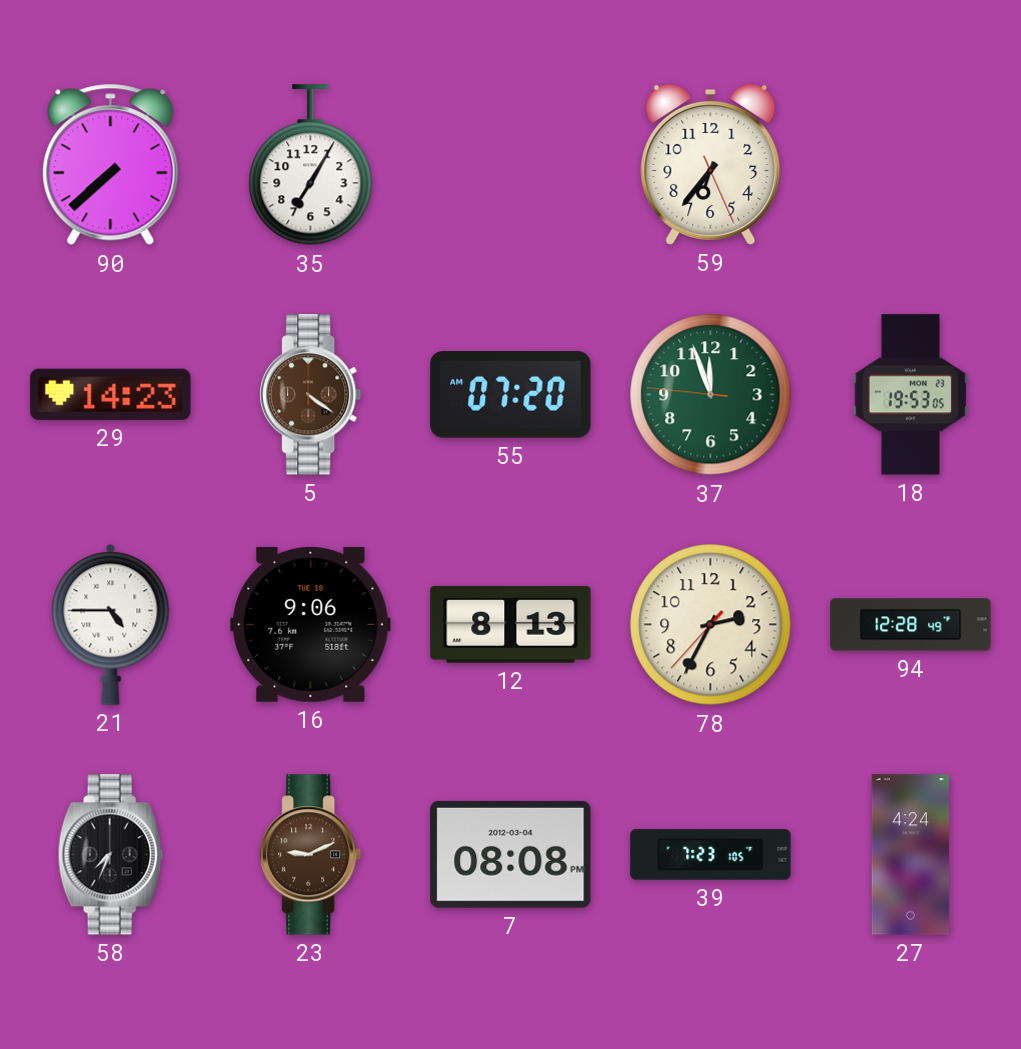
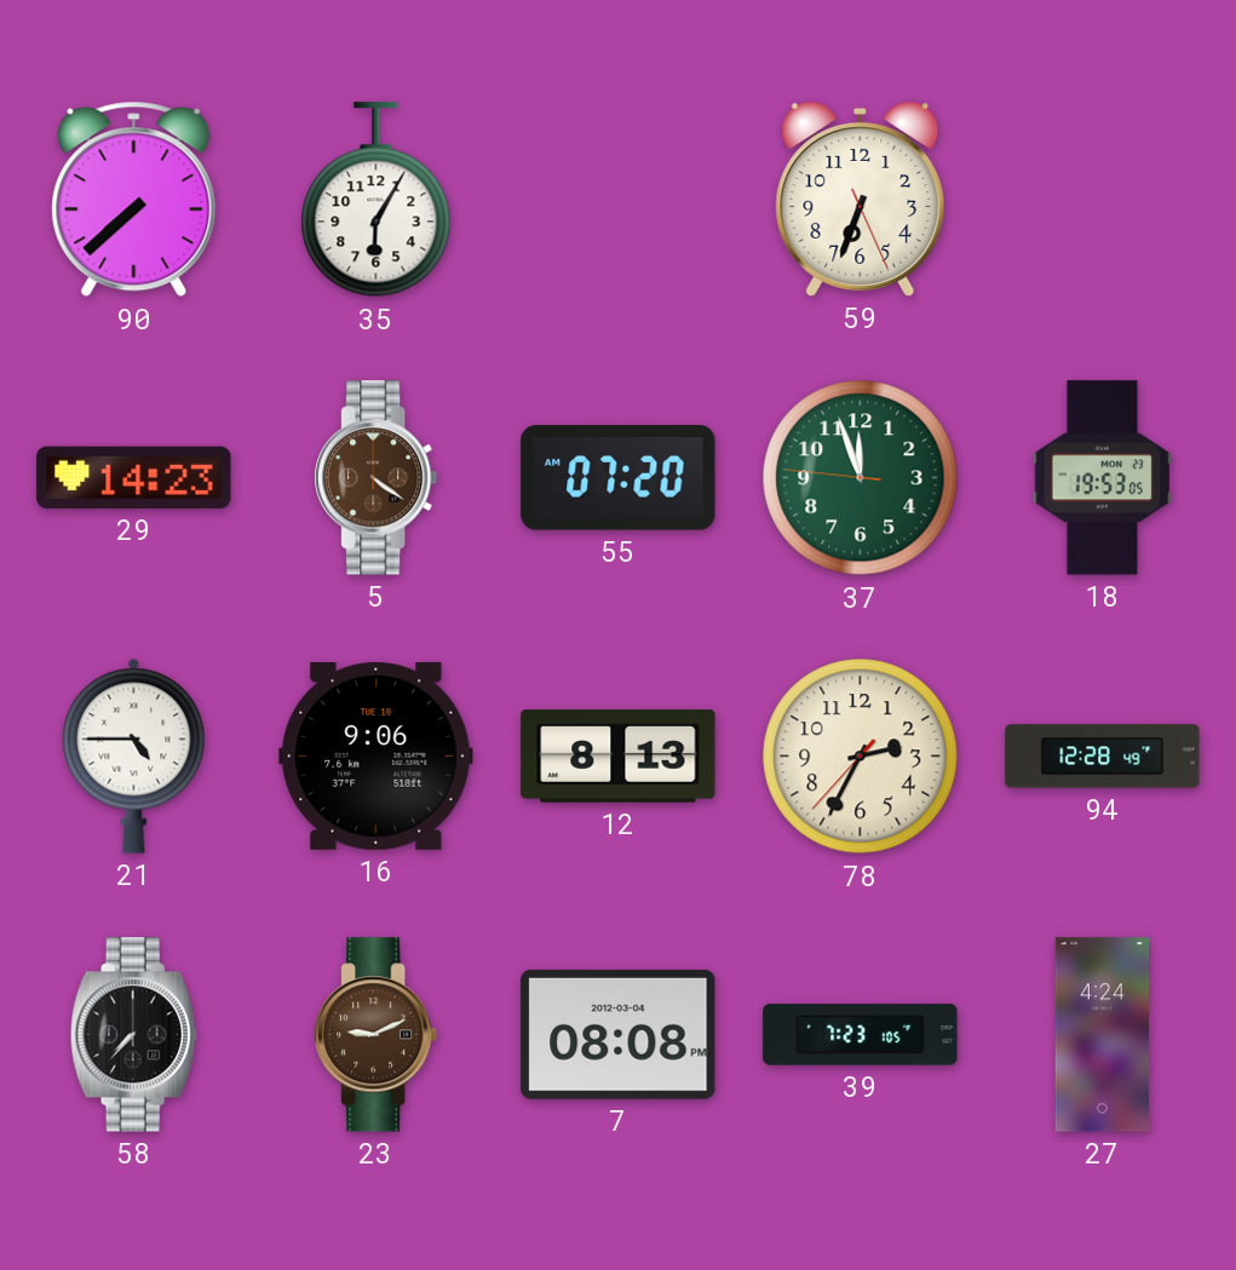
35: 7:05 -> 6:05 (376, 200)
59: 6:36 -> 6:33 (861, 199)
58: 7:34 -> 7:37 (133, 1035)
